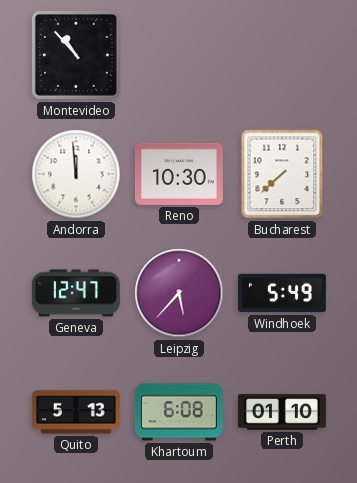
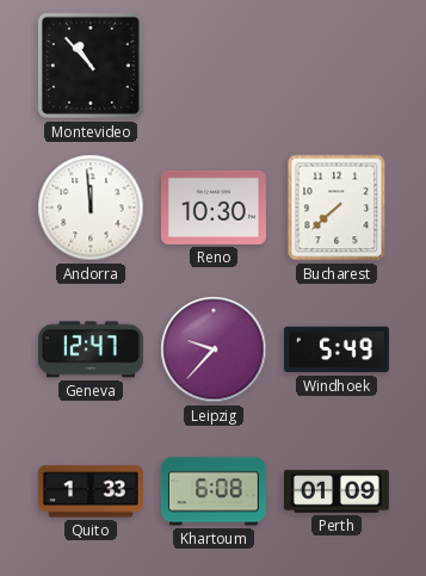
Leipzig: 5:37 -> 9:37 (214, 349)
Quito: 5:13 -> 1:33 (91, 491)
Perth: 01:10 -> 01:09 (337, 491)
